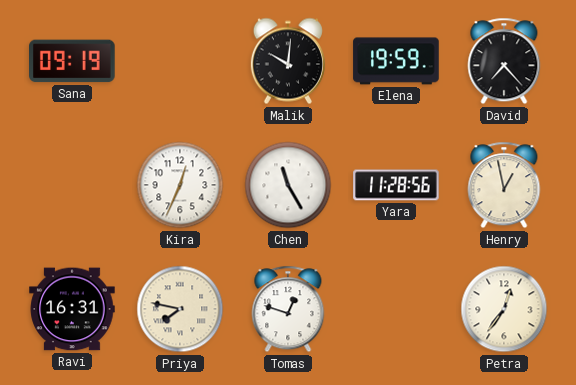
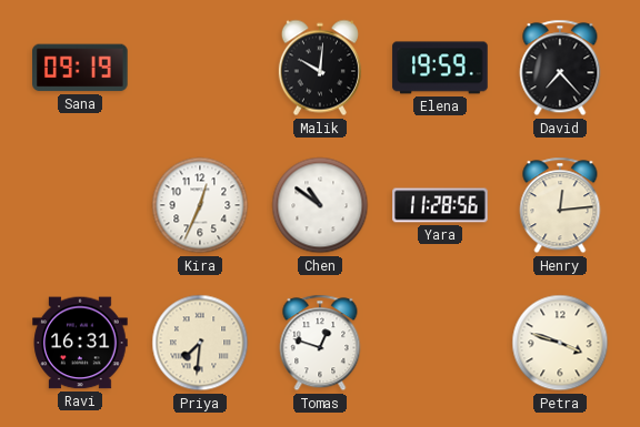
Chen: 11:25 -> 10:51 (320, 205)
Henry: 12:58 -> 12:14 (560, 205)
Priya: 7:47 -> 7:31 (200, 343)
Petra: 12:36 -> 3:48 (560, 343)
